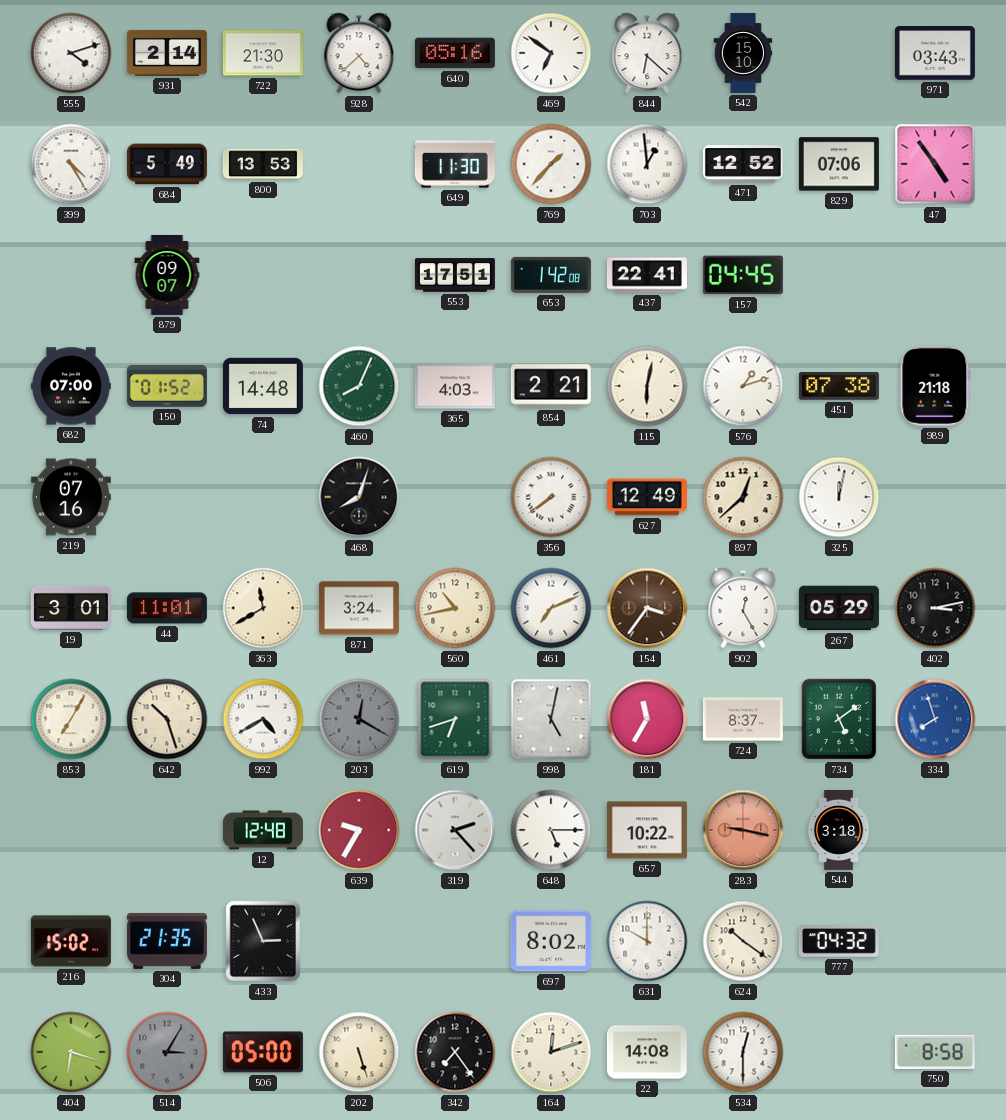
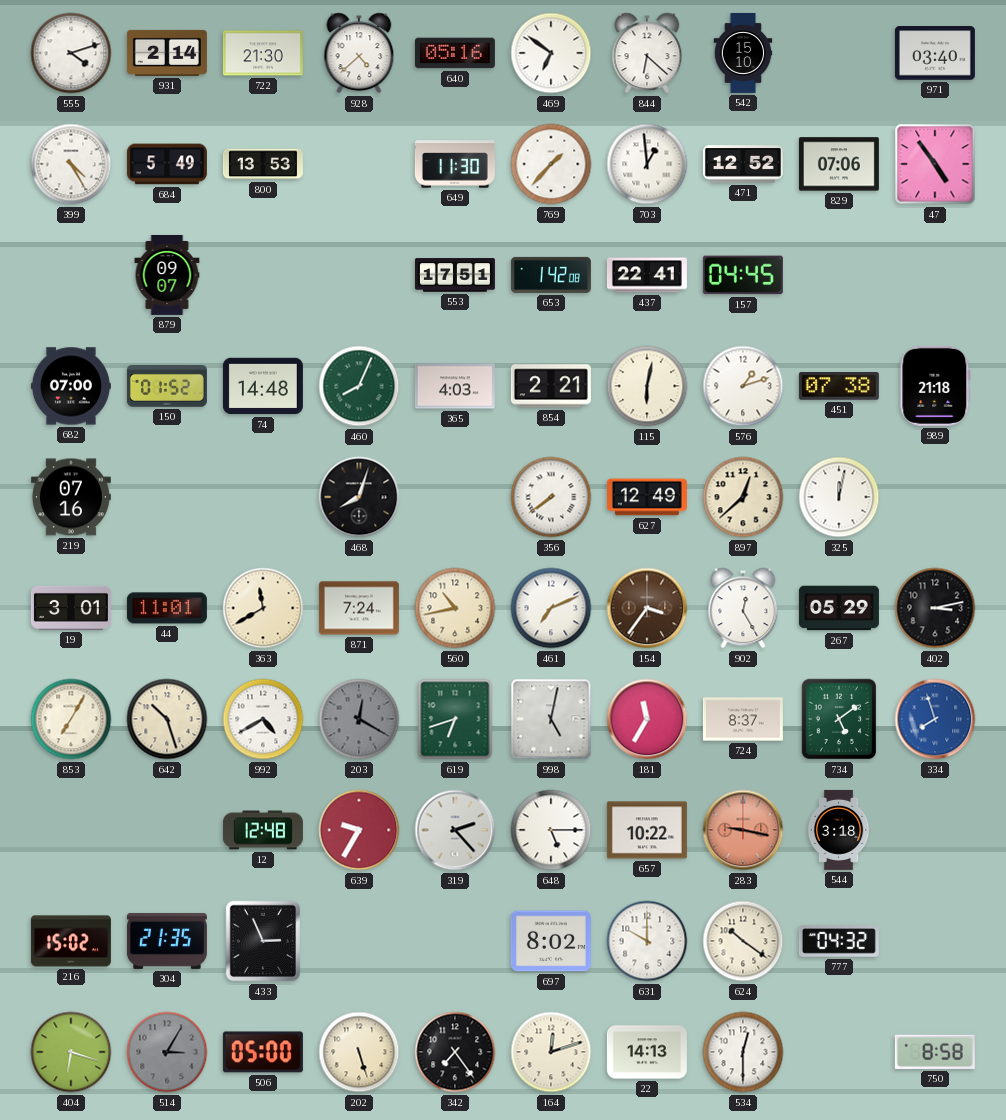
971: 03:43 -> 03:40 (935, 53)
871: 3:24 -> 7:24 (359, 608)
22: 14:08 -> 14:13 (647, 1052)
